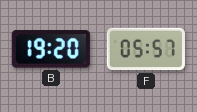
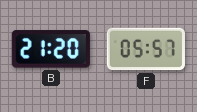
B: 19:20 -> 21:20 (51, 49)
